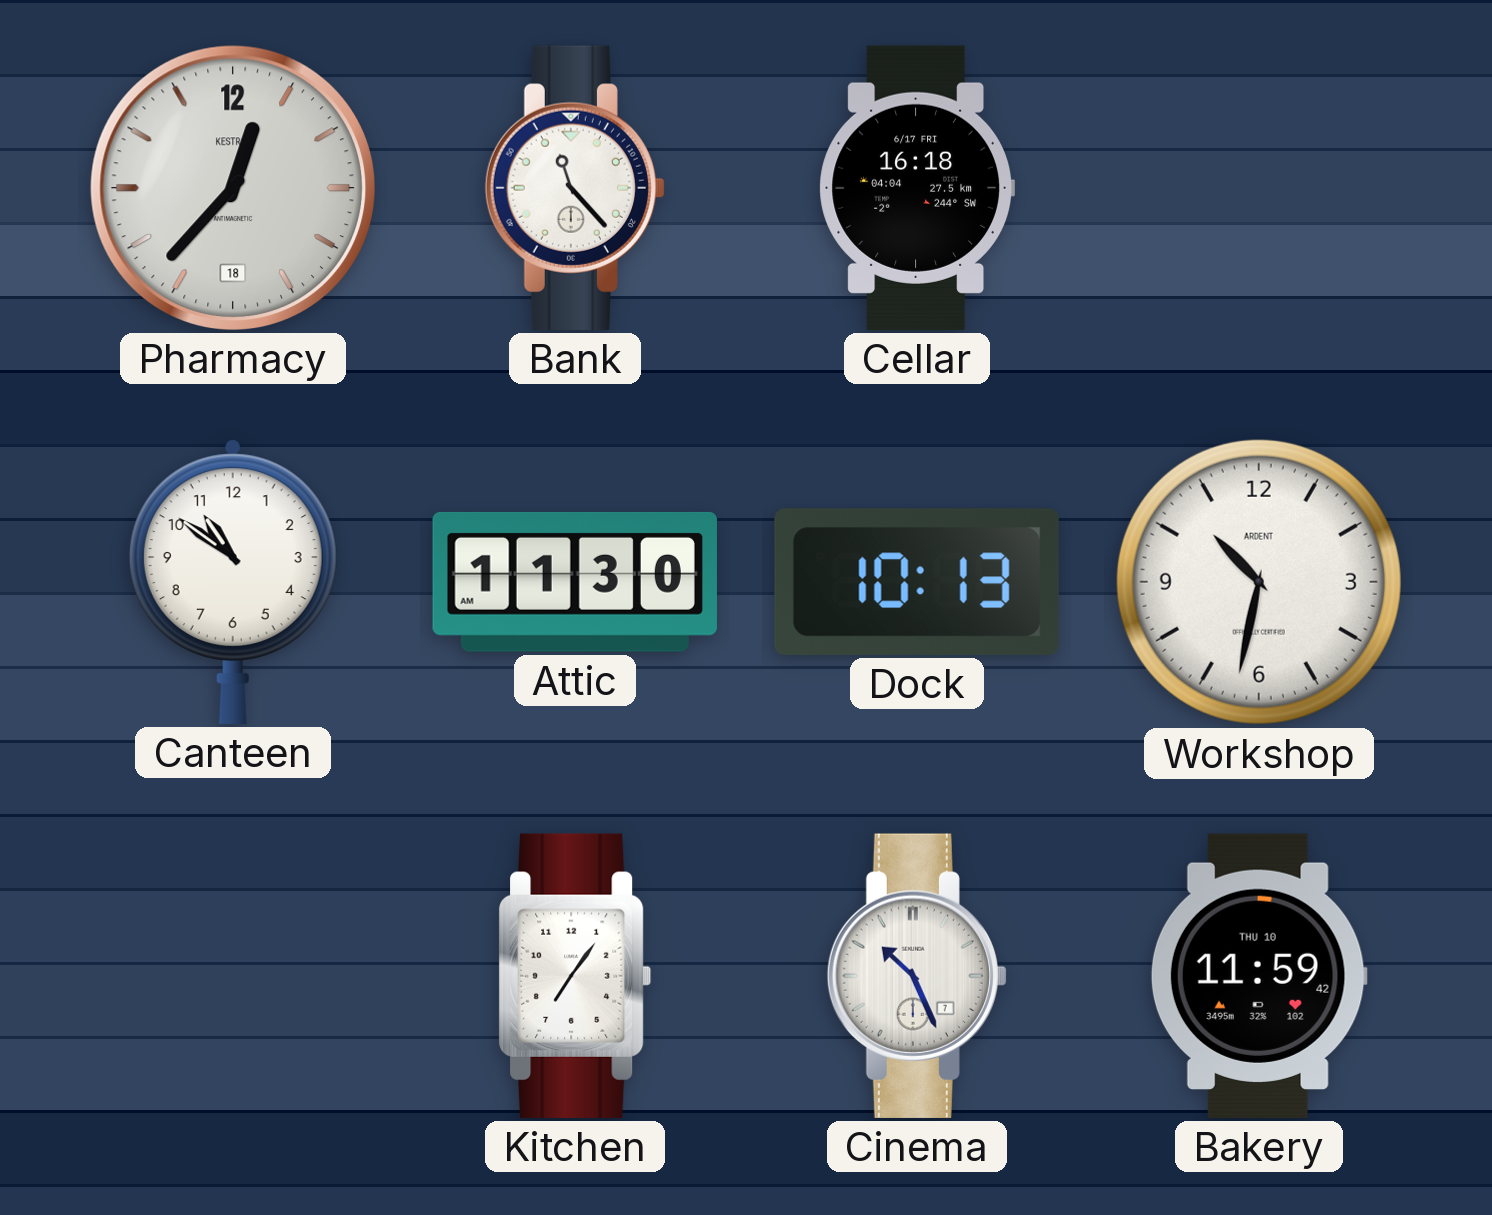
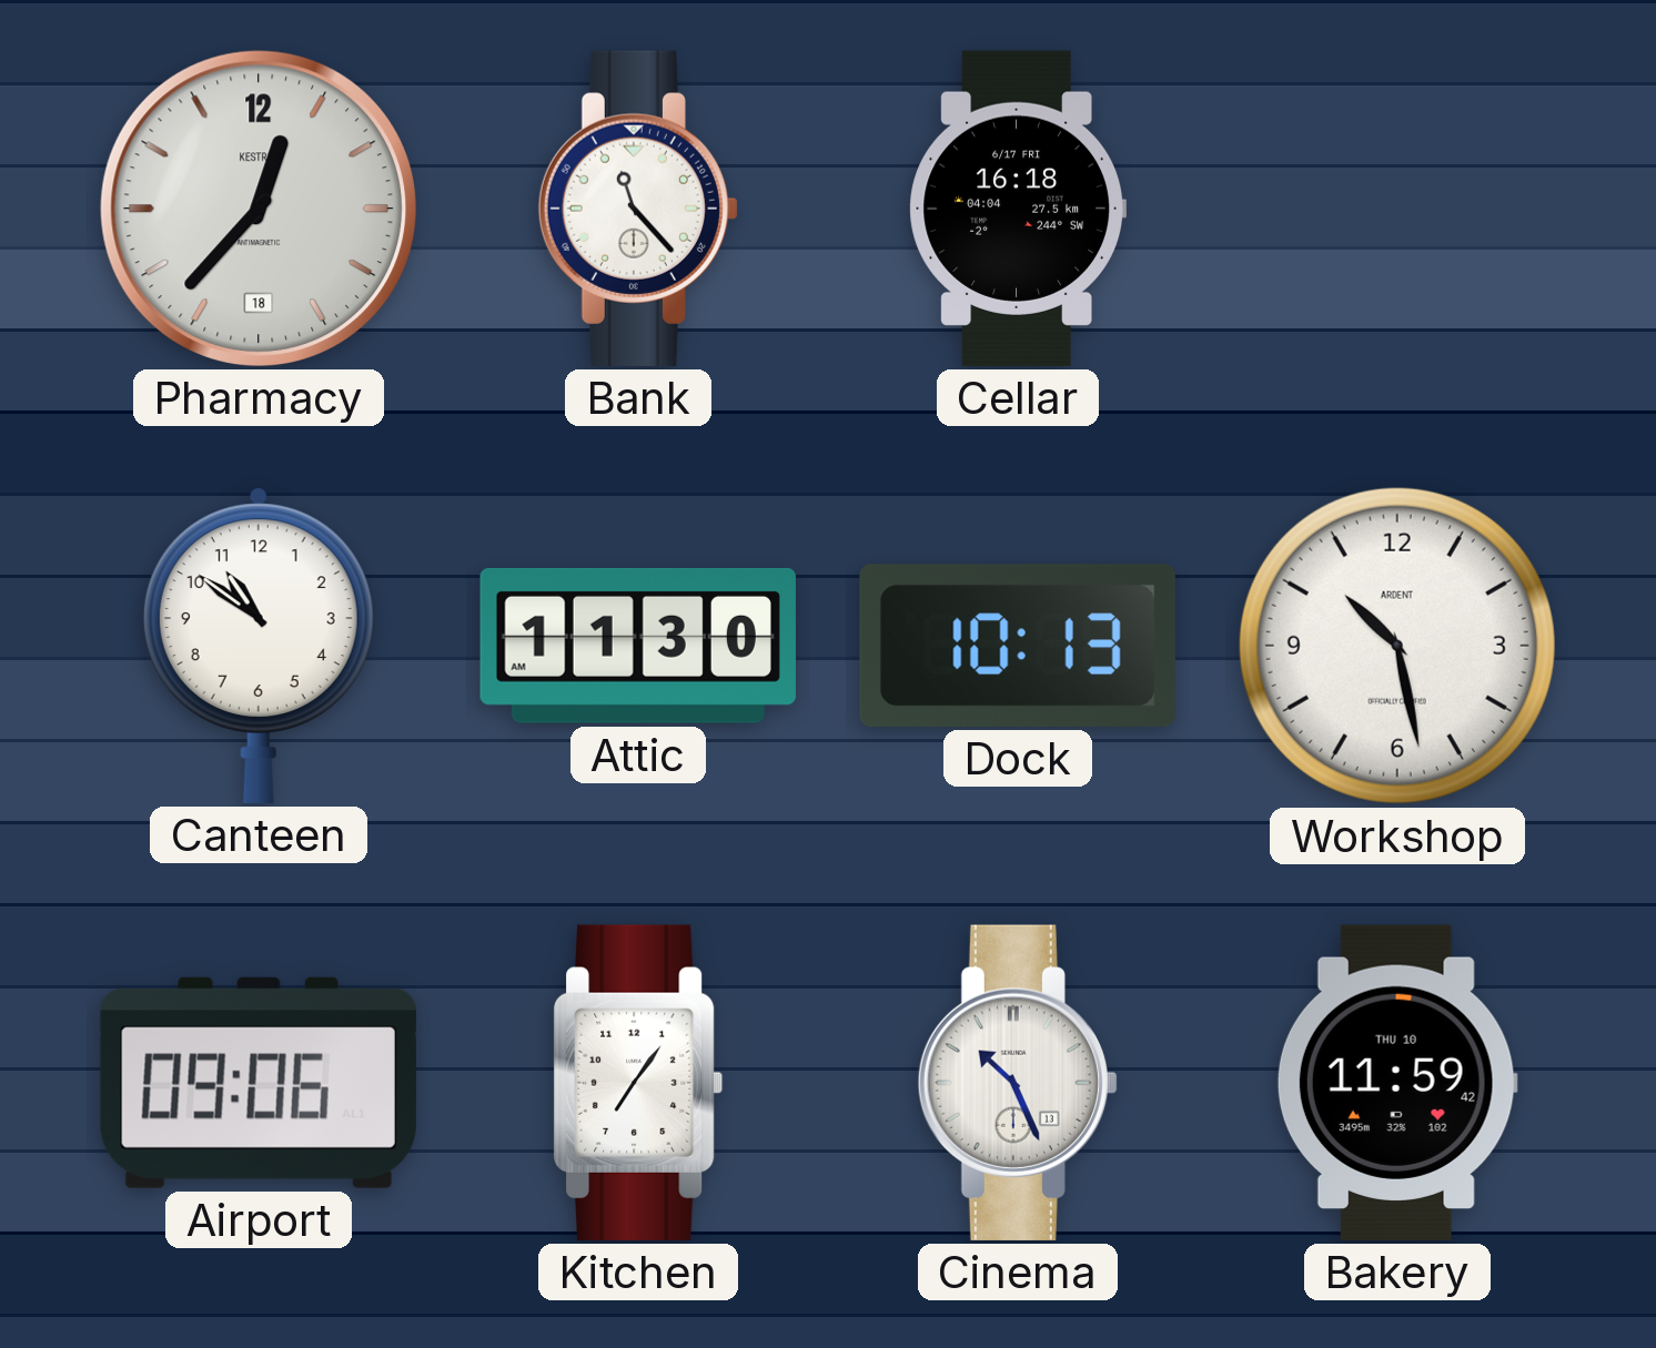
Workshop: 10:32 -> 10:28 (1397, 646)
Airport: none -> 09:06 (259, 1083)
Cinema date: 7 -> 13 (1018, 1083)
